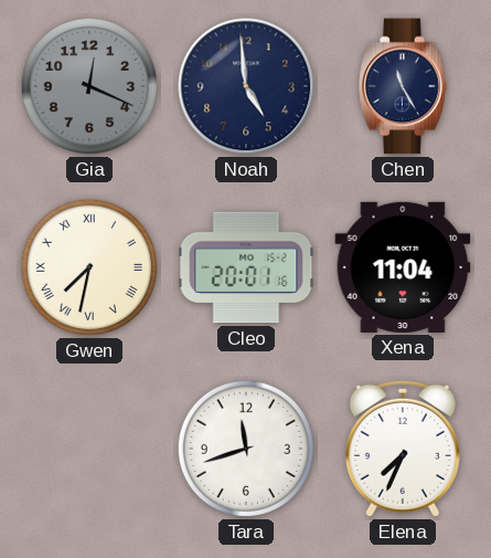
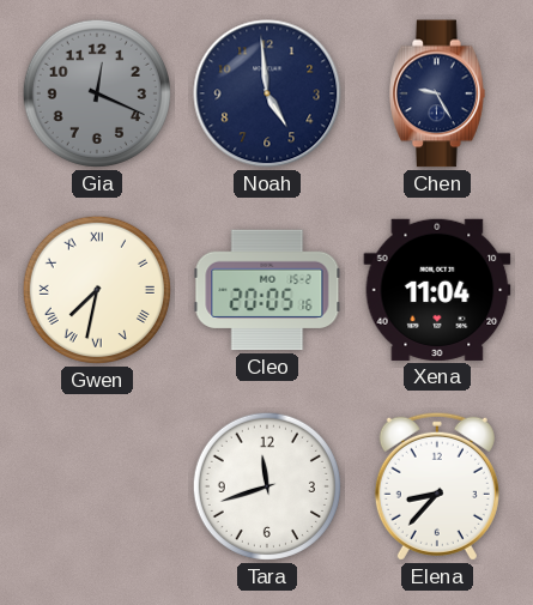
Chen: 11:25 -> 9:25 (437, 93)
Cleo: 20:01 -> 20:05 (267, 290)
Elena: 7:34 -> 8:37 (437, 486)
